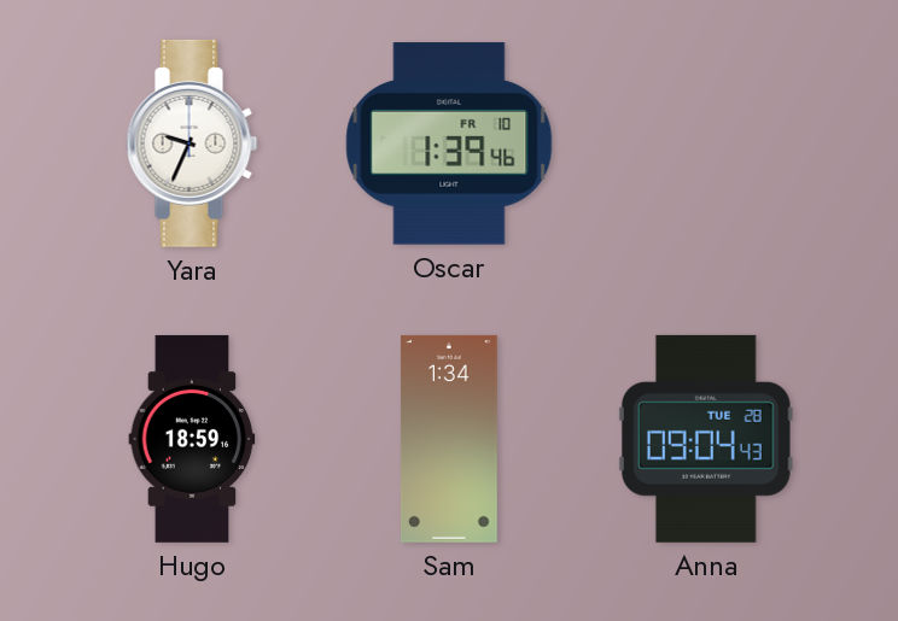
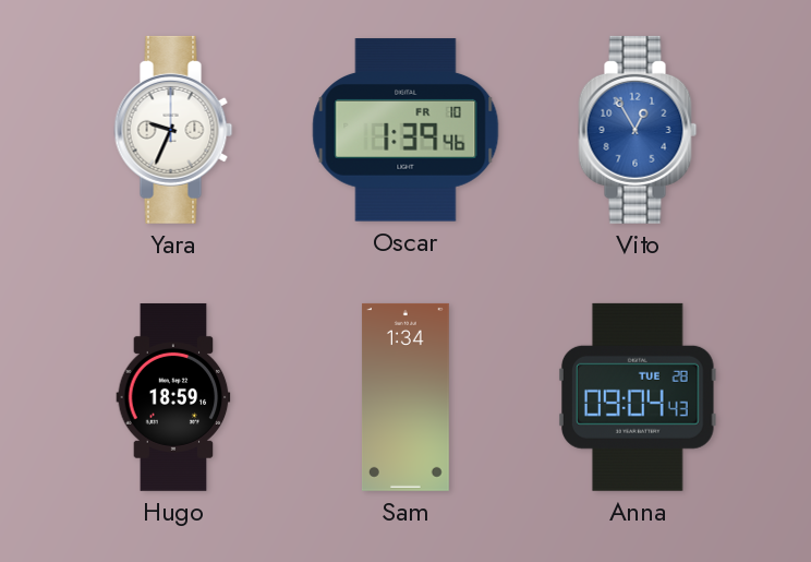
Vito: none -> 12:55 (638, 130)
